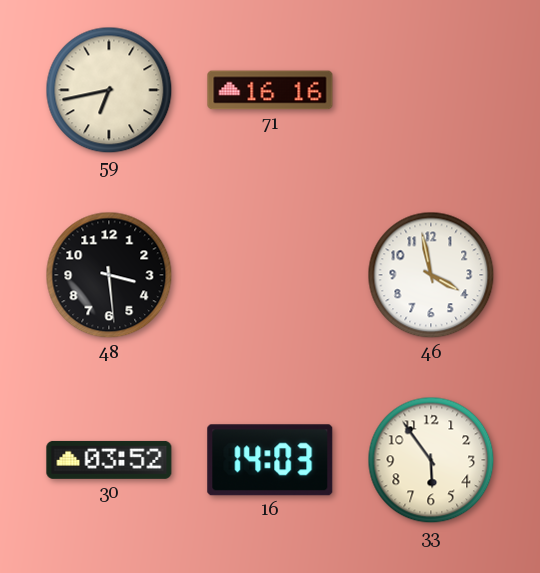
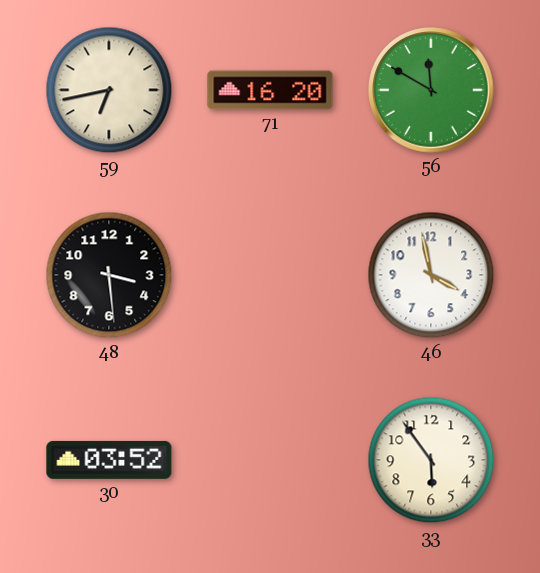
71: 16:16 -> 16:20 (270, 90)
56: none -> 11:50 (431, 90)
16: 14:03 -> none (270, 460)
